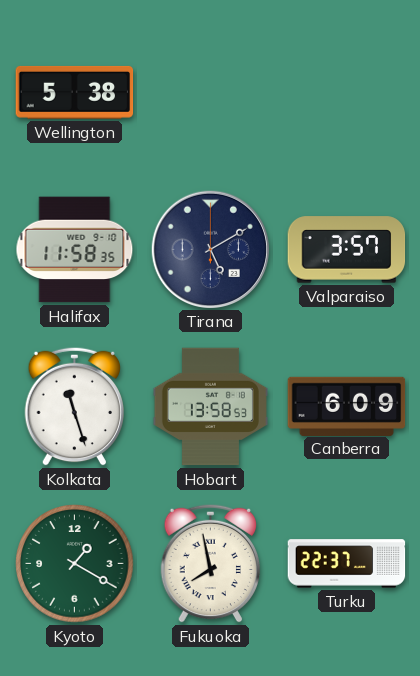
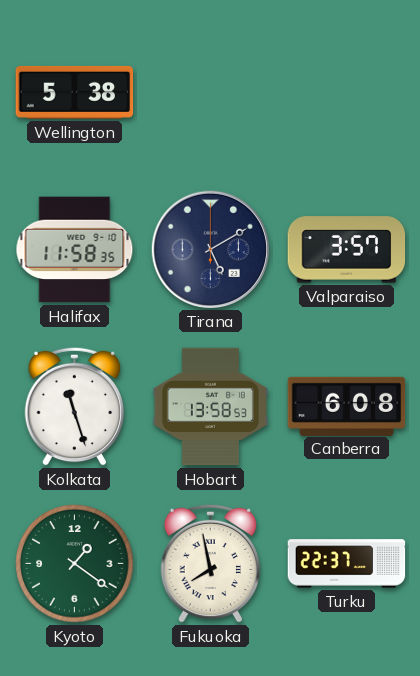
Canberra: 6:09 -> 6:08 (347, 406)
Kyoto: 1:20 -> 1:21 (75, 564)
